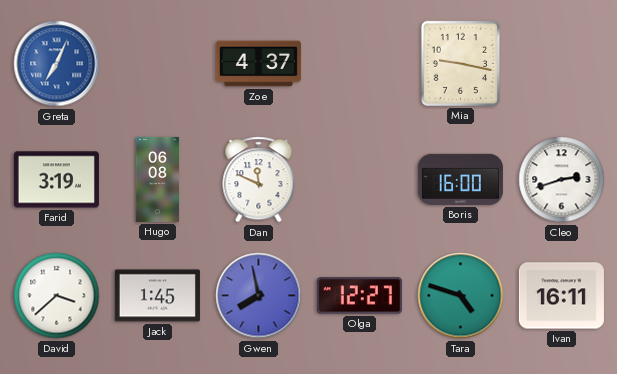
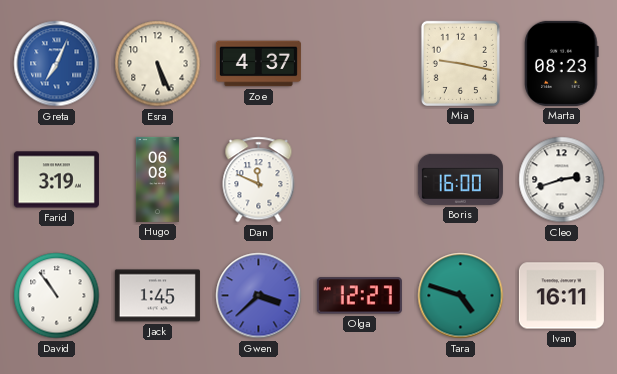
Esra: none -> 5:26 (158, 64)
Marta: none -> 08:23 (562, 63)
David: 3:38 -> 10:54 (57, 296)
Gwen: 7:58 -> 3:38 (259, 296)
